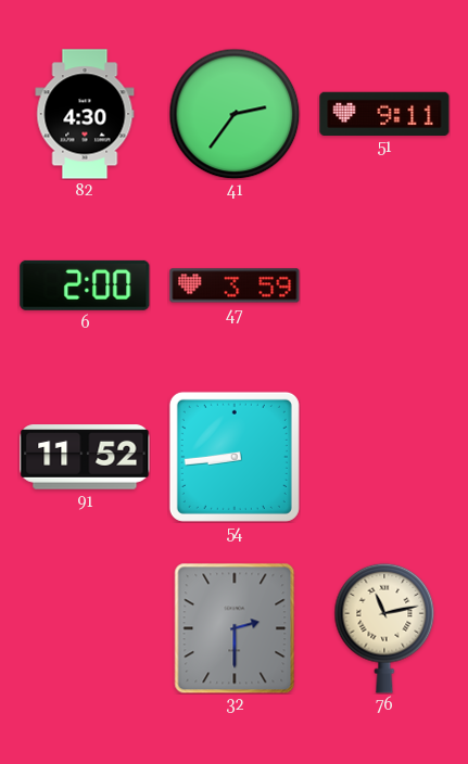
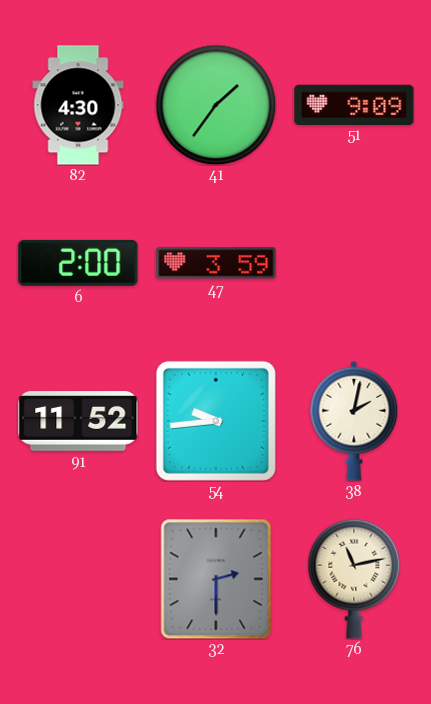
41: 2:36 -> 1:36 (216, 105)
51: 9:11 -> 9:09 (354, 104)
54: 8:44 -> 9:44 (216, 421)
38: none -> 2:02 (354, 421)
